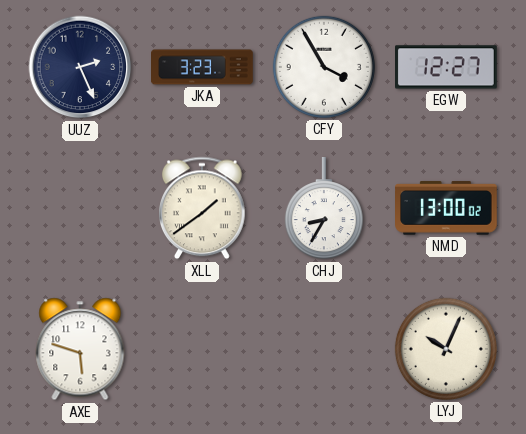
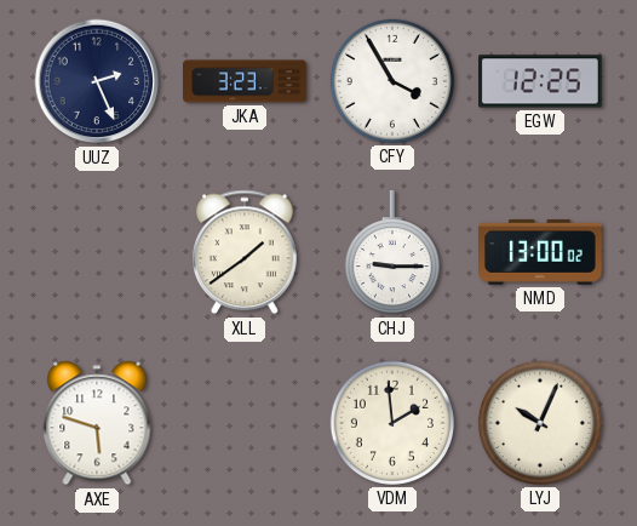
EGW: 12:27 -> 12:25 (541, 81)
CHJ: 8:35 -> 9:15 (392, 253)
VDM: none -> 1:59 (392, 423)
